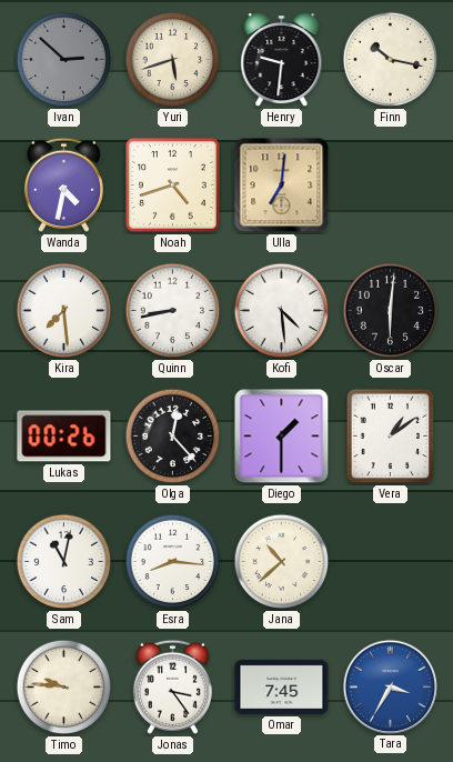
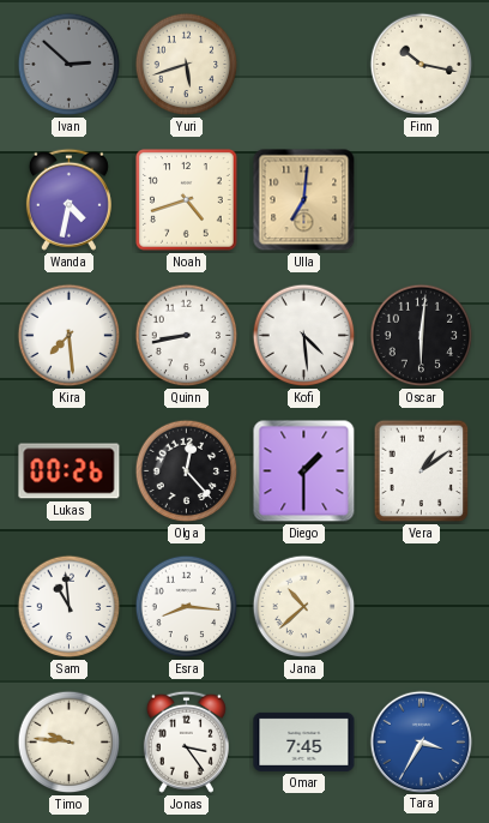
Henry: 9:31 -> none (282, 60)
Sam: 11:02 -> 10:59 (70, 607)
